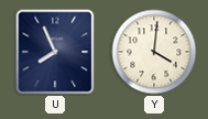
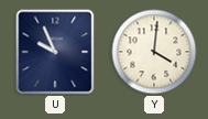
U: 7:56 -> 9:56 (55, 52)
